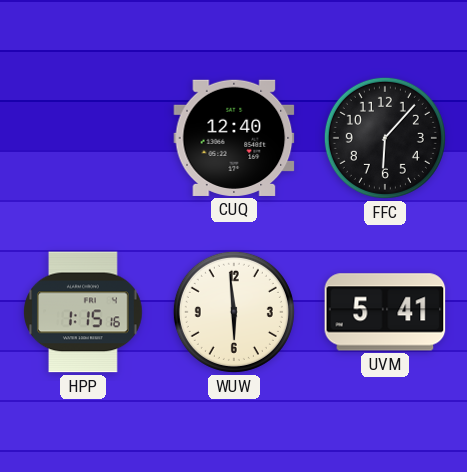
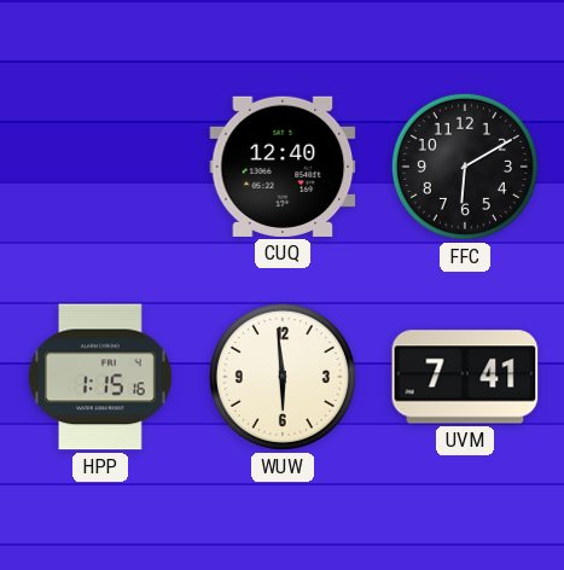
FFC: 6:07 -> 6:10 (465, 167)
UVM: 5:41 -> 7:41 (465, 377)
